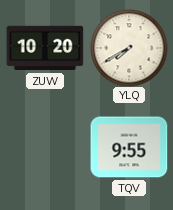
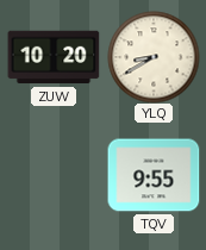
YLQ: 7:40 -> 8:40 (154, 57)
